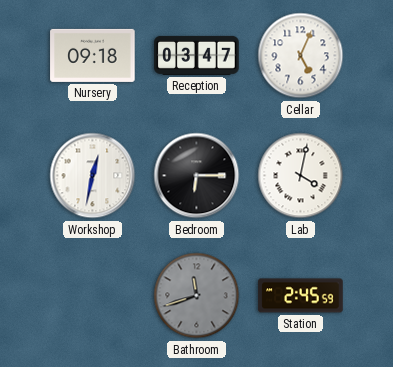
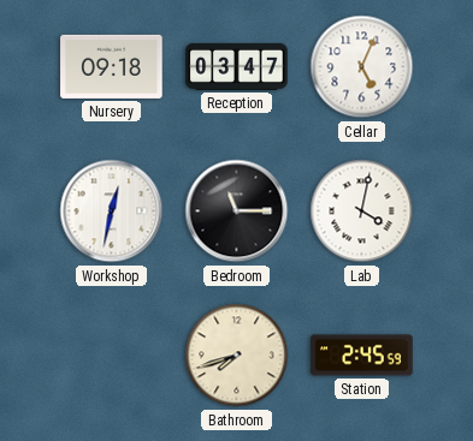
Bedroom: 6:15 -> 11:15 (237, 211)
Bathroom: 11:42 -> 7:42 (237, 356)
Bathroom dial: grey -> cream (237, 356)
